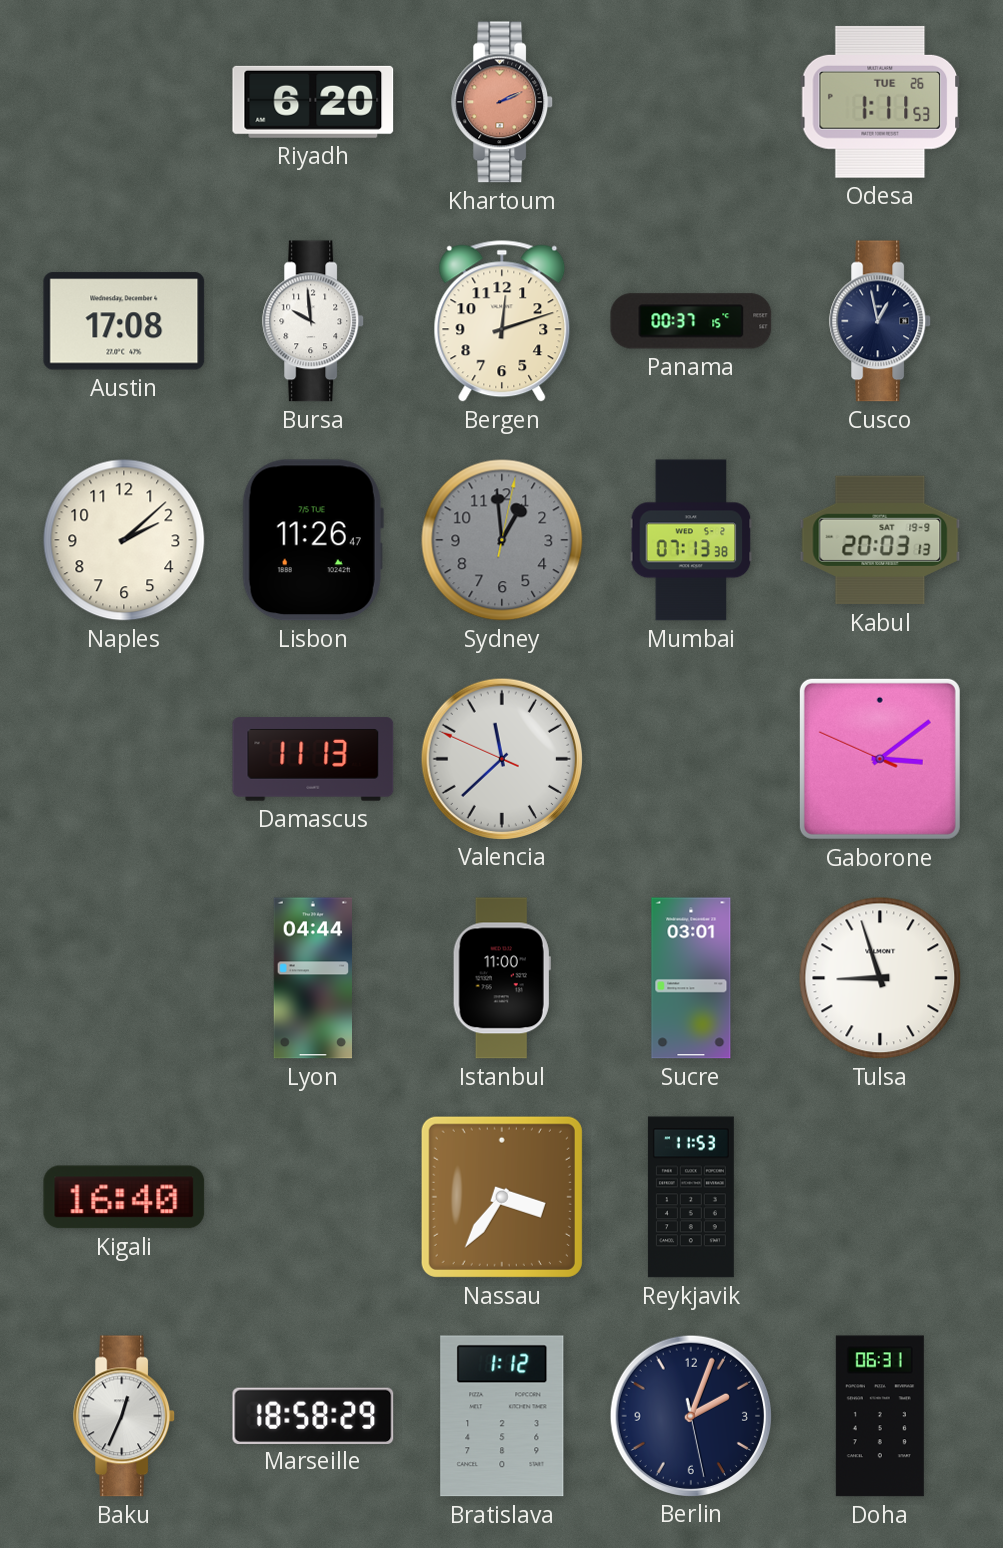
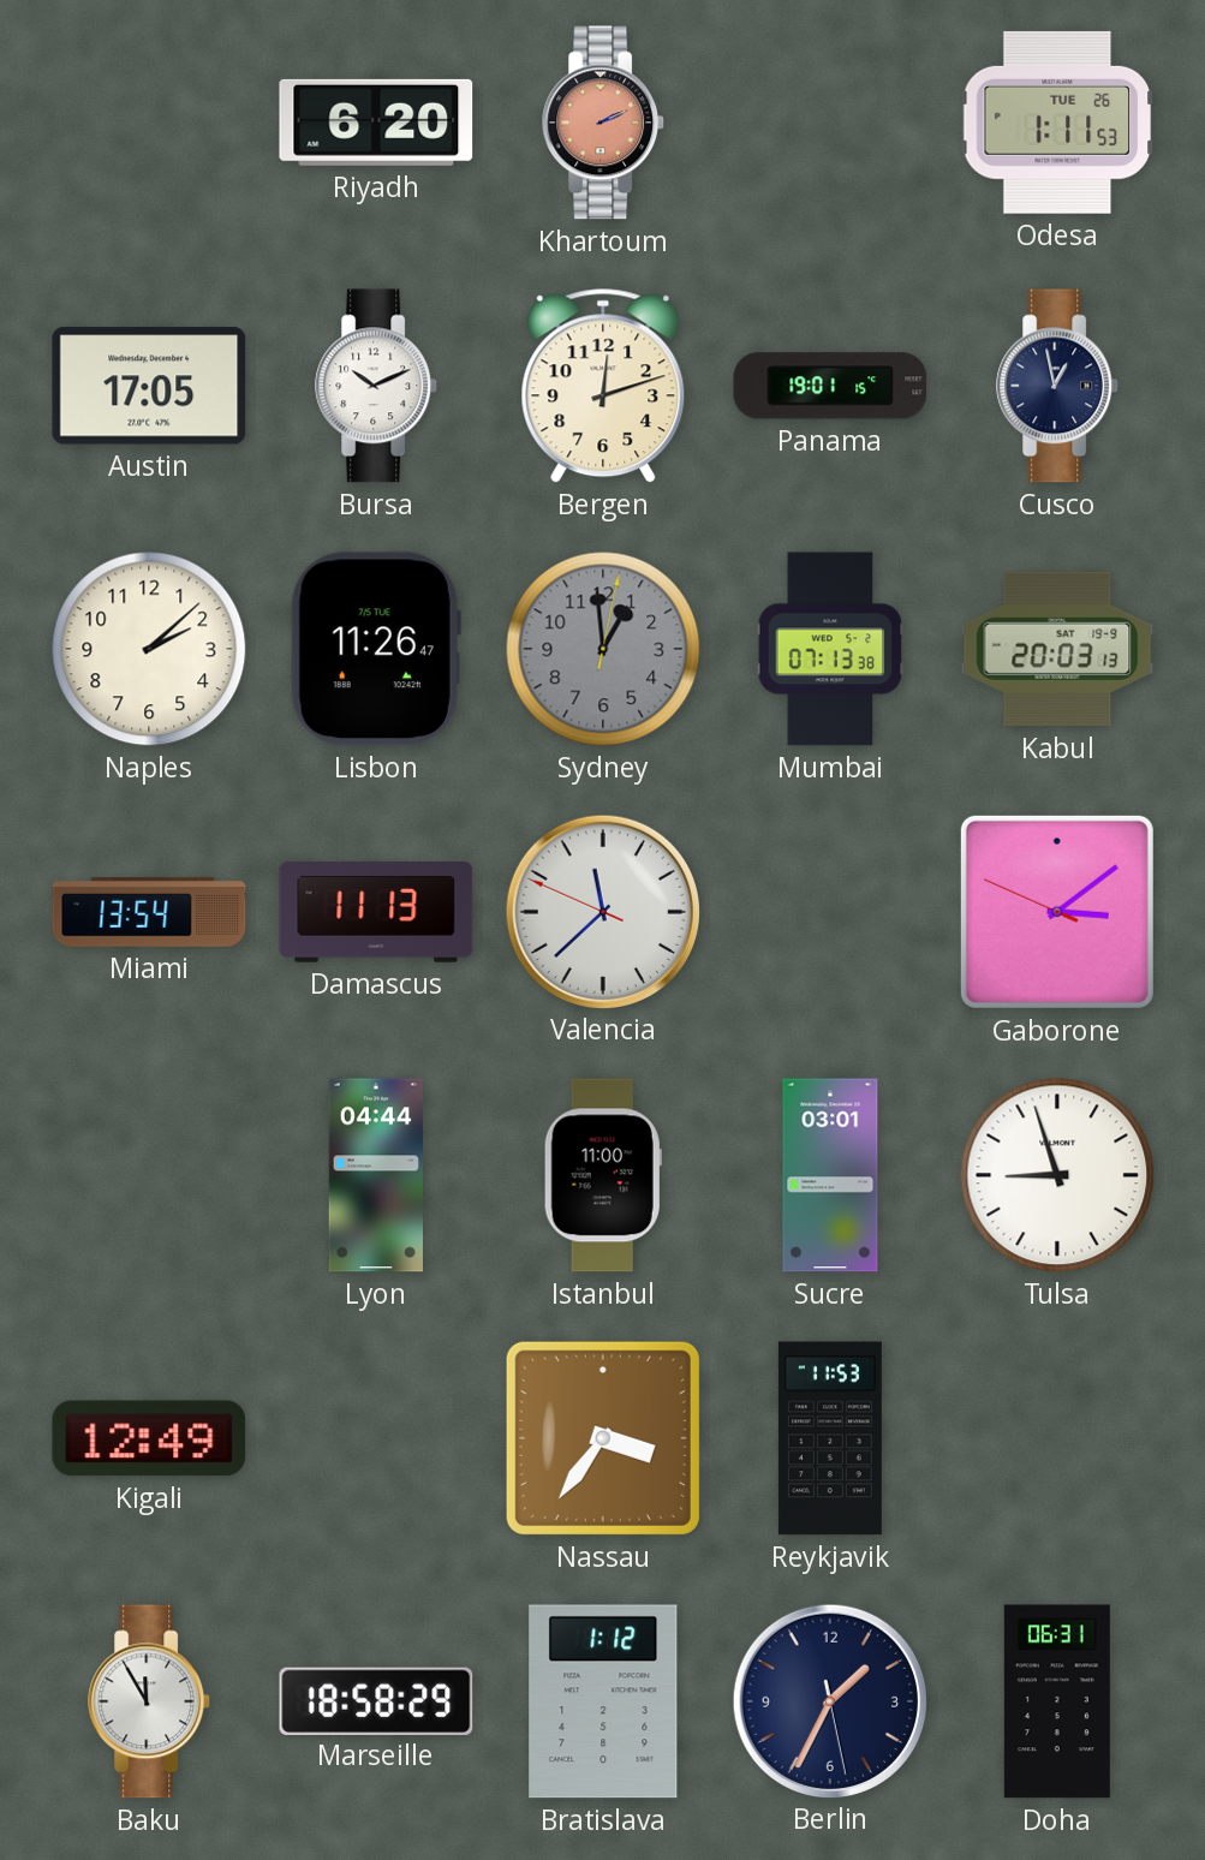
Austin: 17:08 -> 17:05 (149, 386)
Bursa: 9:59 -> 10:11 (377, 386)
Panama: 00:37 -> 19:01 (830, 386)
Miami: none -> 13:54 (149, 912)
Kigali: 16:40 -> 12:49 (149, 1438)
Baku: 12:34 -> 11:55 (150, 1701)
Berlin: 2:03 -> 1:34 (829, 1700)
